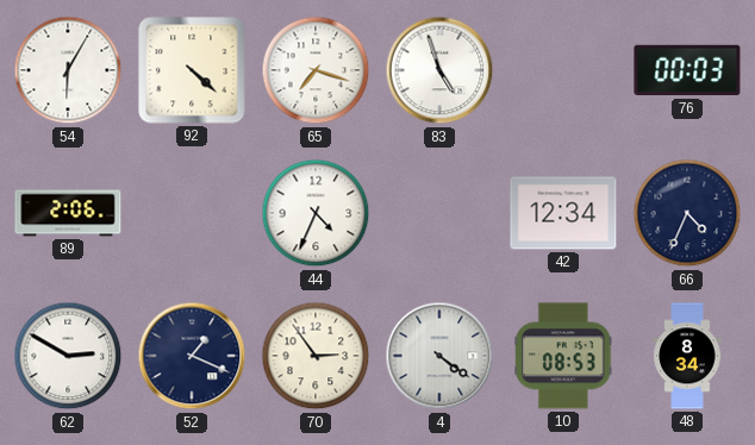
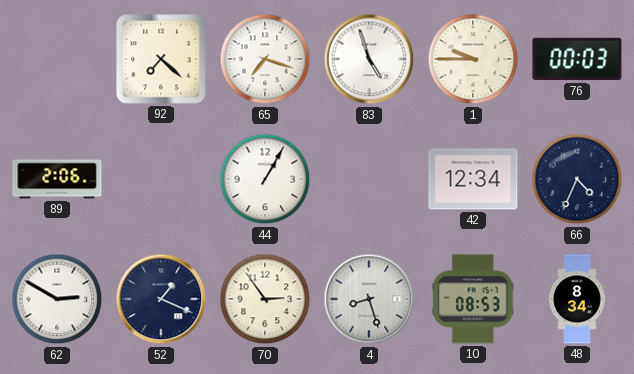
54: 6:05 -> none (68, 70)
92: 4:22 -> 7:22 (161, 59)
1: none -> 9:45 (473, 59)
44: 4:34 -> 1:05 (265, 179)
4: 4:21 -> 8:27 (369, 299)
